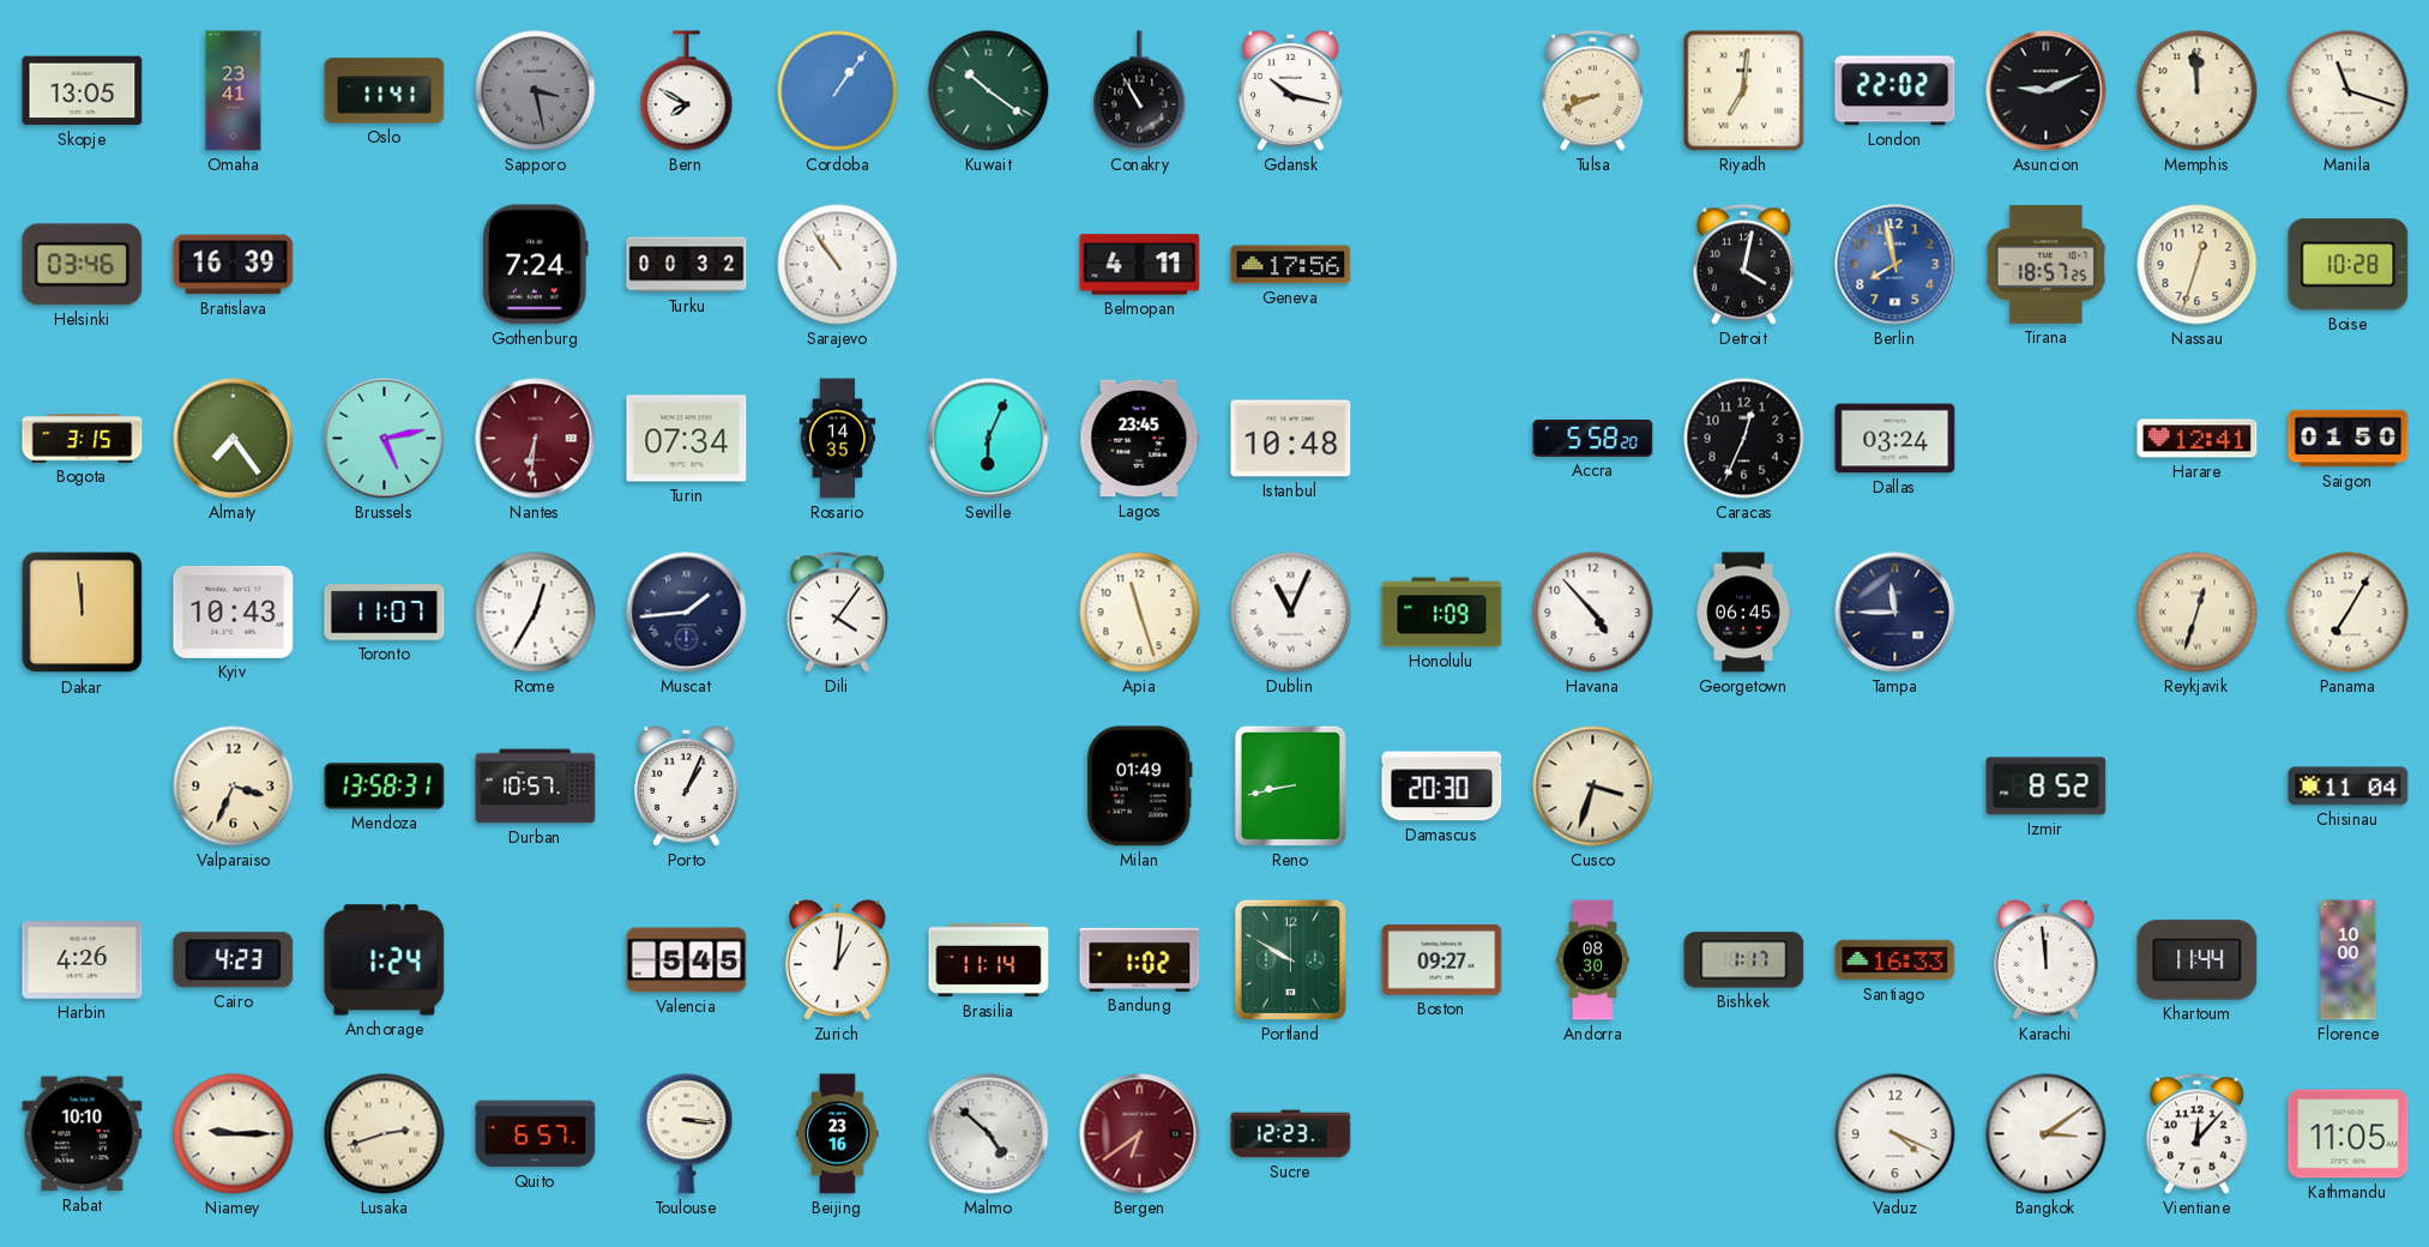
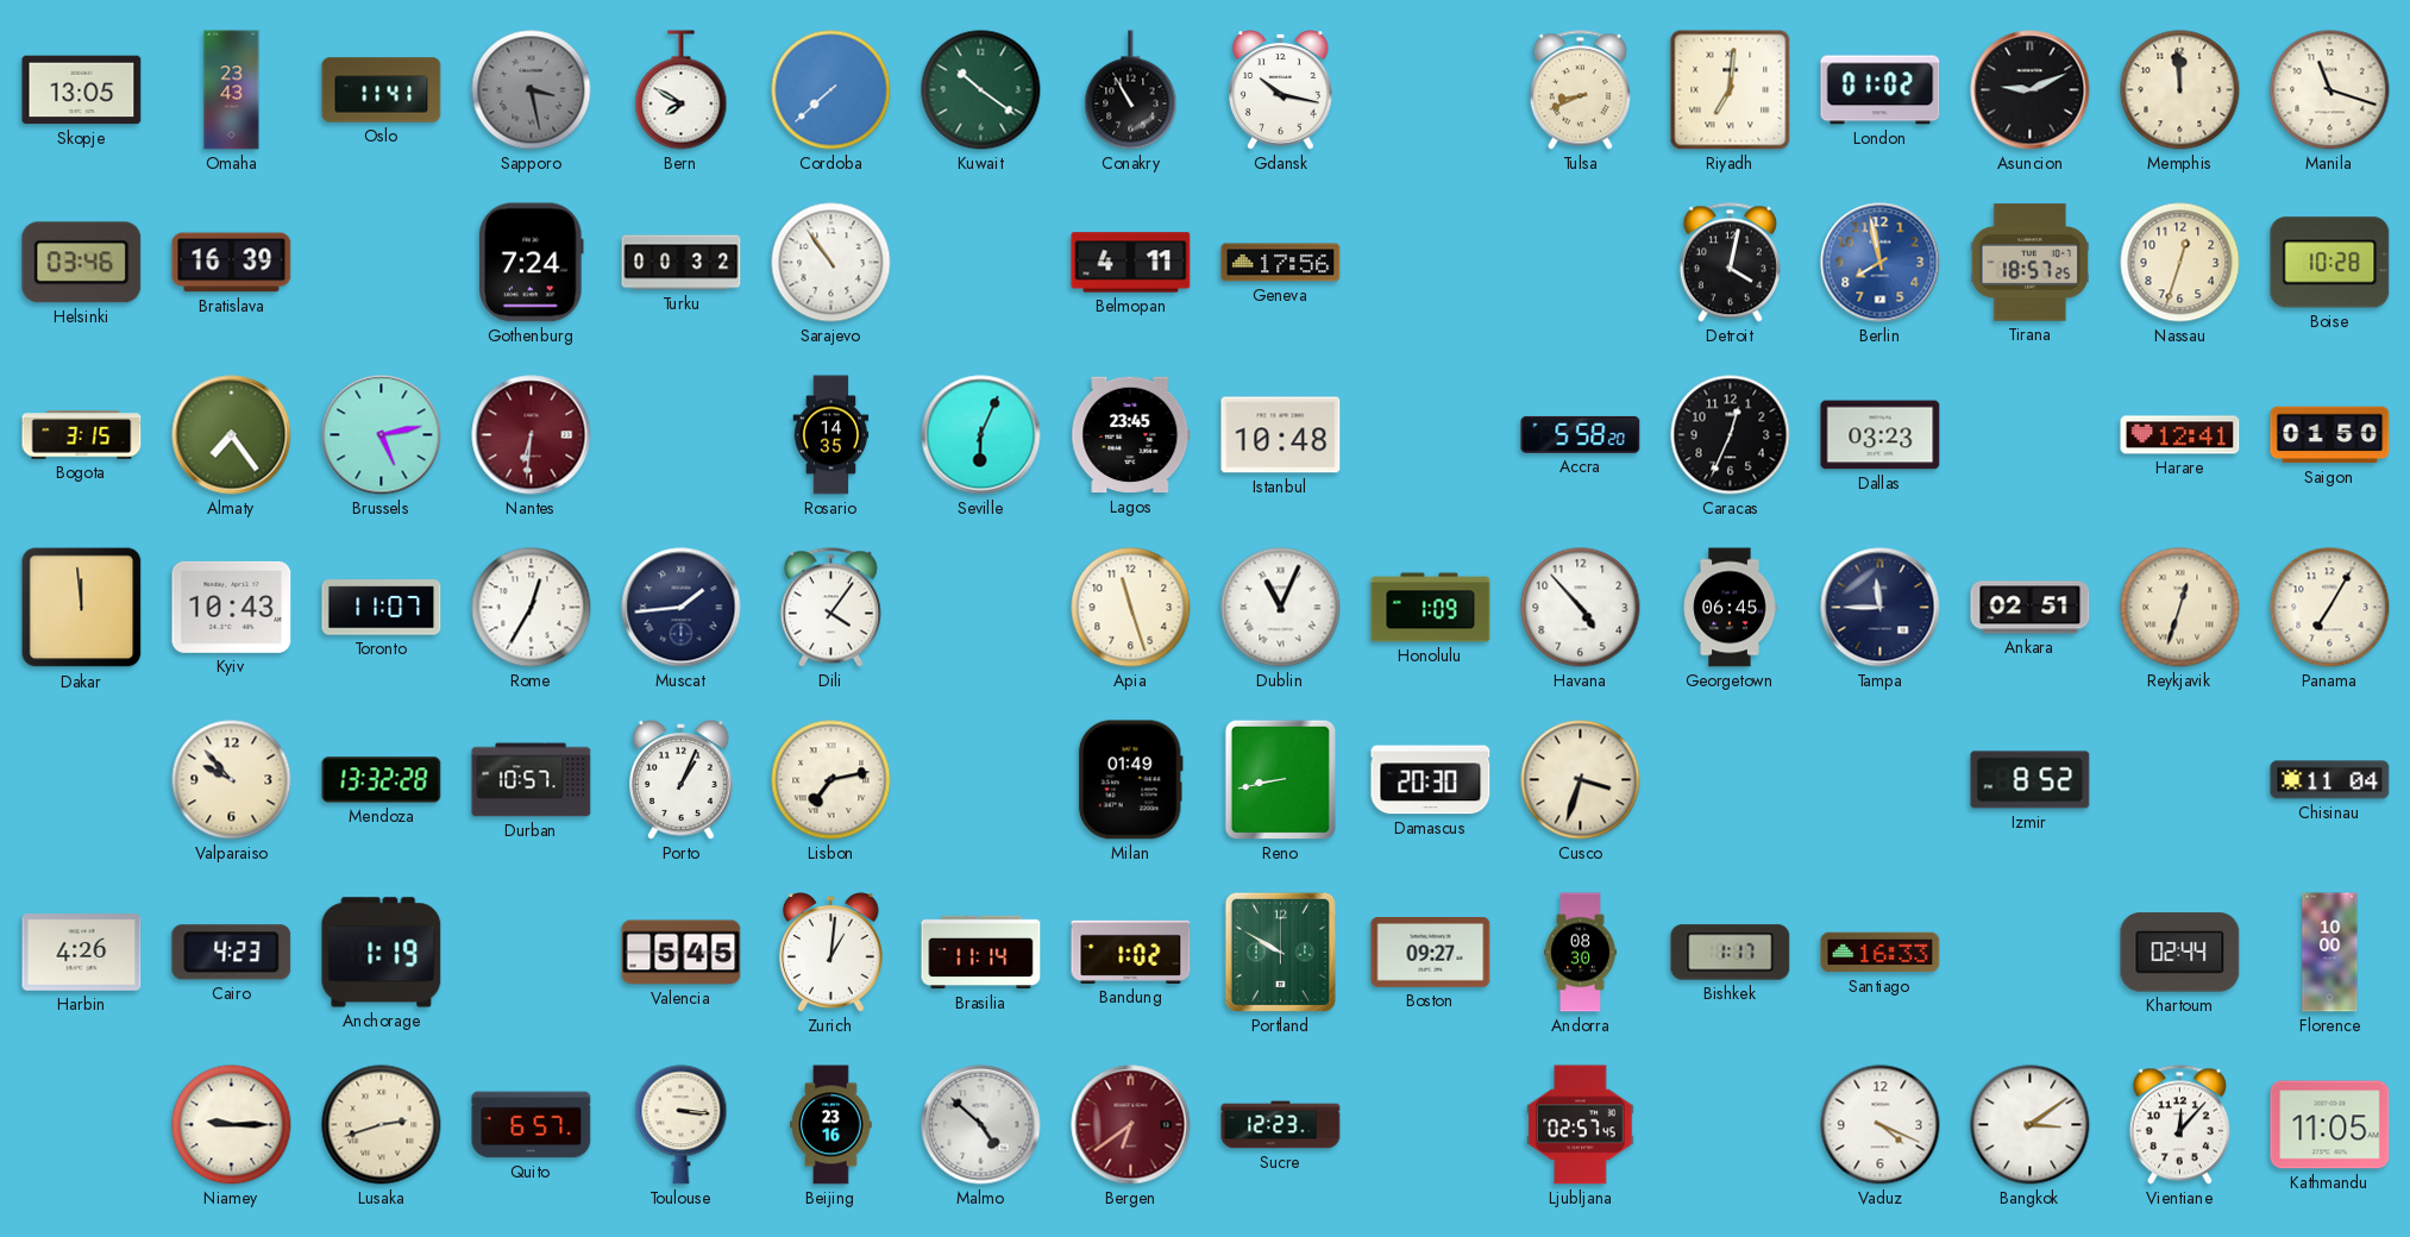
Omaha: 23:41 -> 23:43 (232, 90)
Cordoba: 1:06 -> 7:38 (831, 90)
London: 22:02 -> 01:02 (1881, 90)
Turin: 07:34 -> none (687, 439)
Dallas: 03:24 -> 03:23 (1881, 435)
Ankara: none -> 02:51 (2031, 608)
Valparaiso: 3:34 -> 9:53 (232, 780)
Mendoza: 13:58 -> 13:32 (382, 780)
Lisbon: none -> 7:13 (831, 780)
Anchorage: 1:24 -> 1:19 (382, 953)
Karachi: 11:59 -> none (2047, 960)
Khartoum: 11:44 -> 02:44 (2180, 953)
Rabat: 10:10 -> none (83, 1134)
Ljubljana: none -> 02:57 (1581, 1125)
